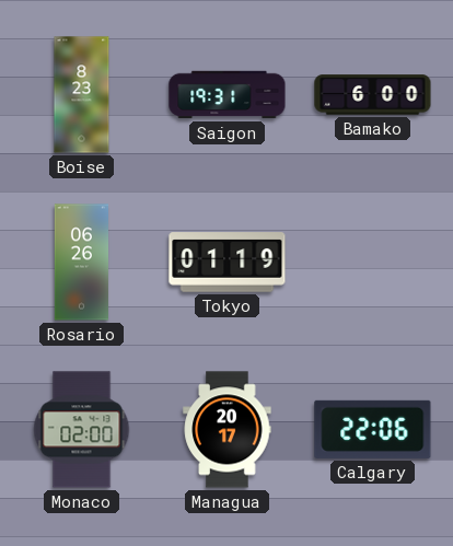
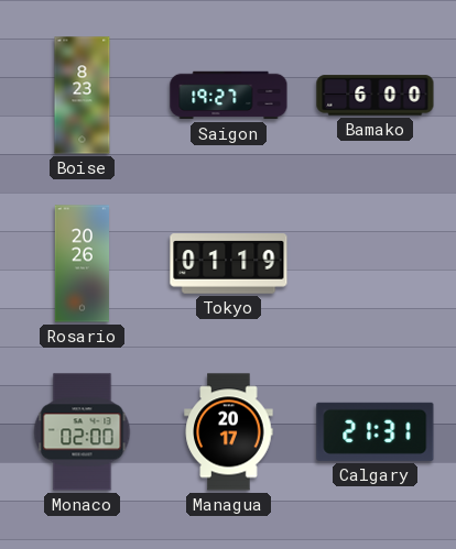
Saigon: 19:31 -> 19:27 (229, 96)
Rosario: 06:26 -> 20:26 (82, 264)
Calgary: 22:06 -> 21:31 (376, 431)
